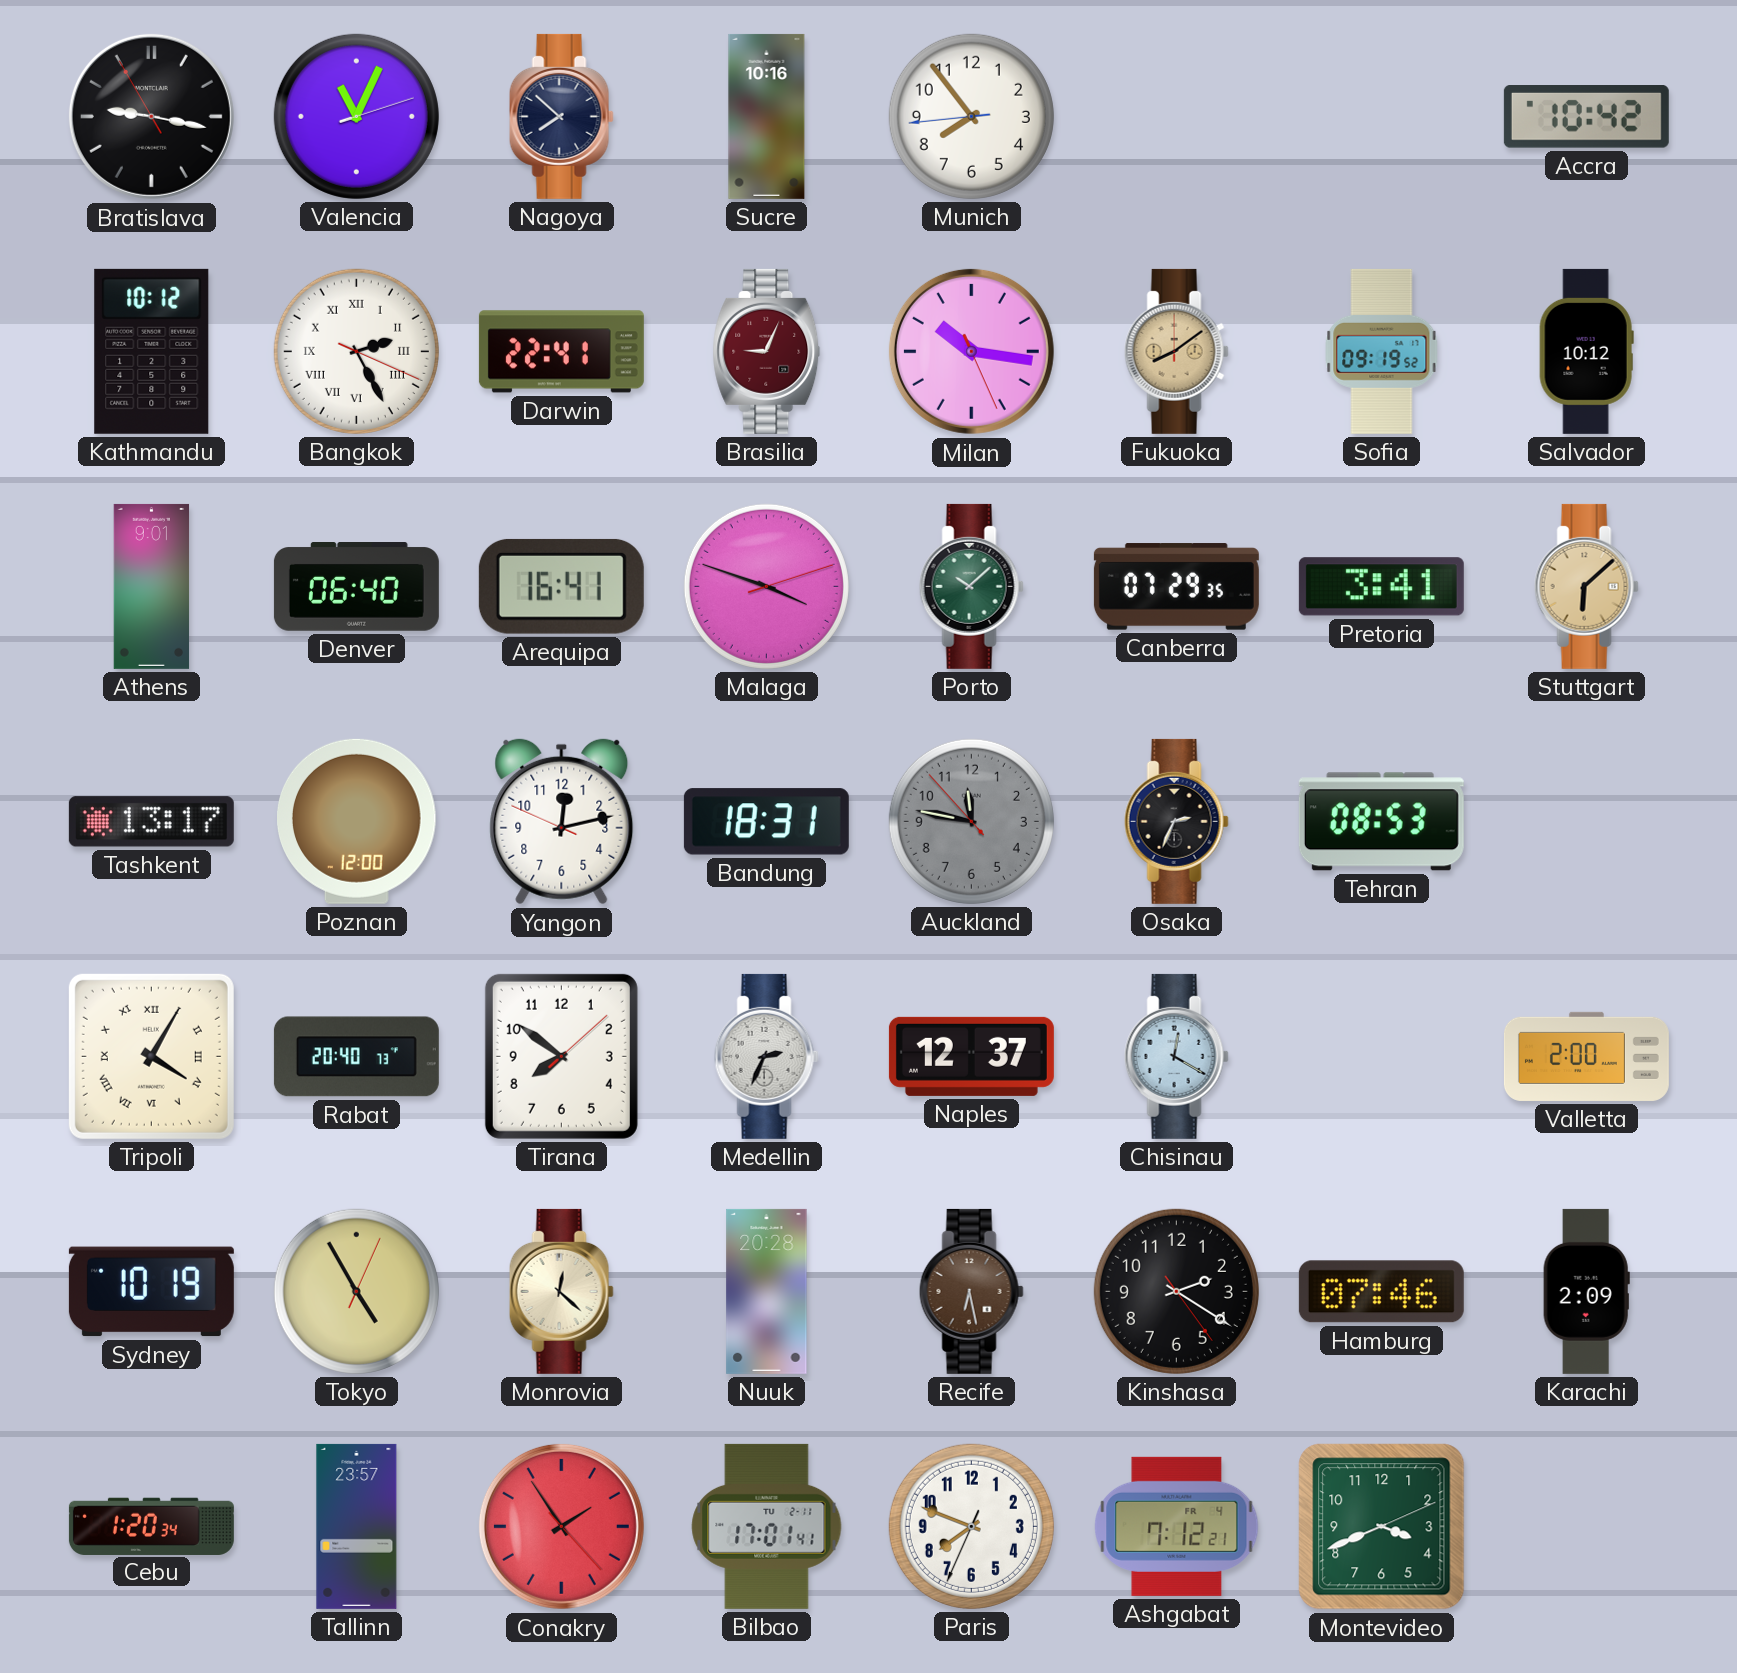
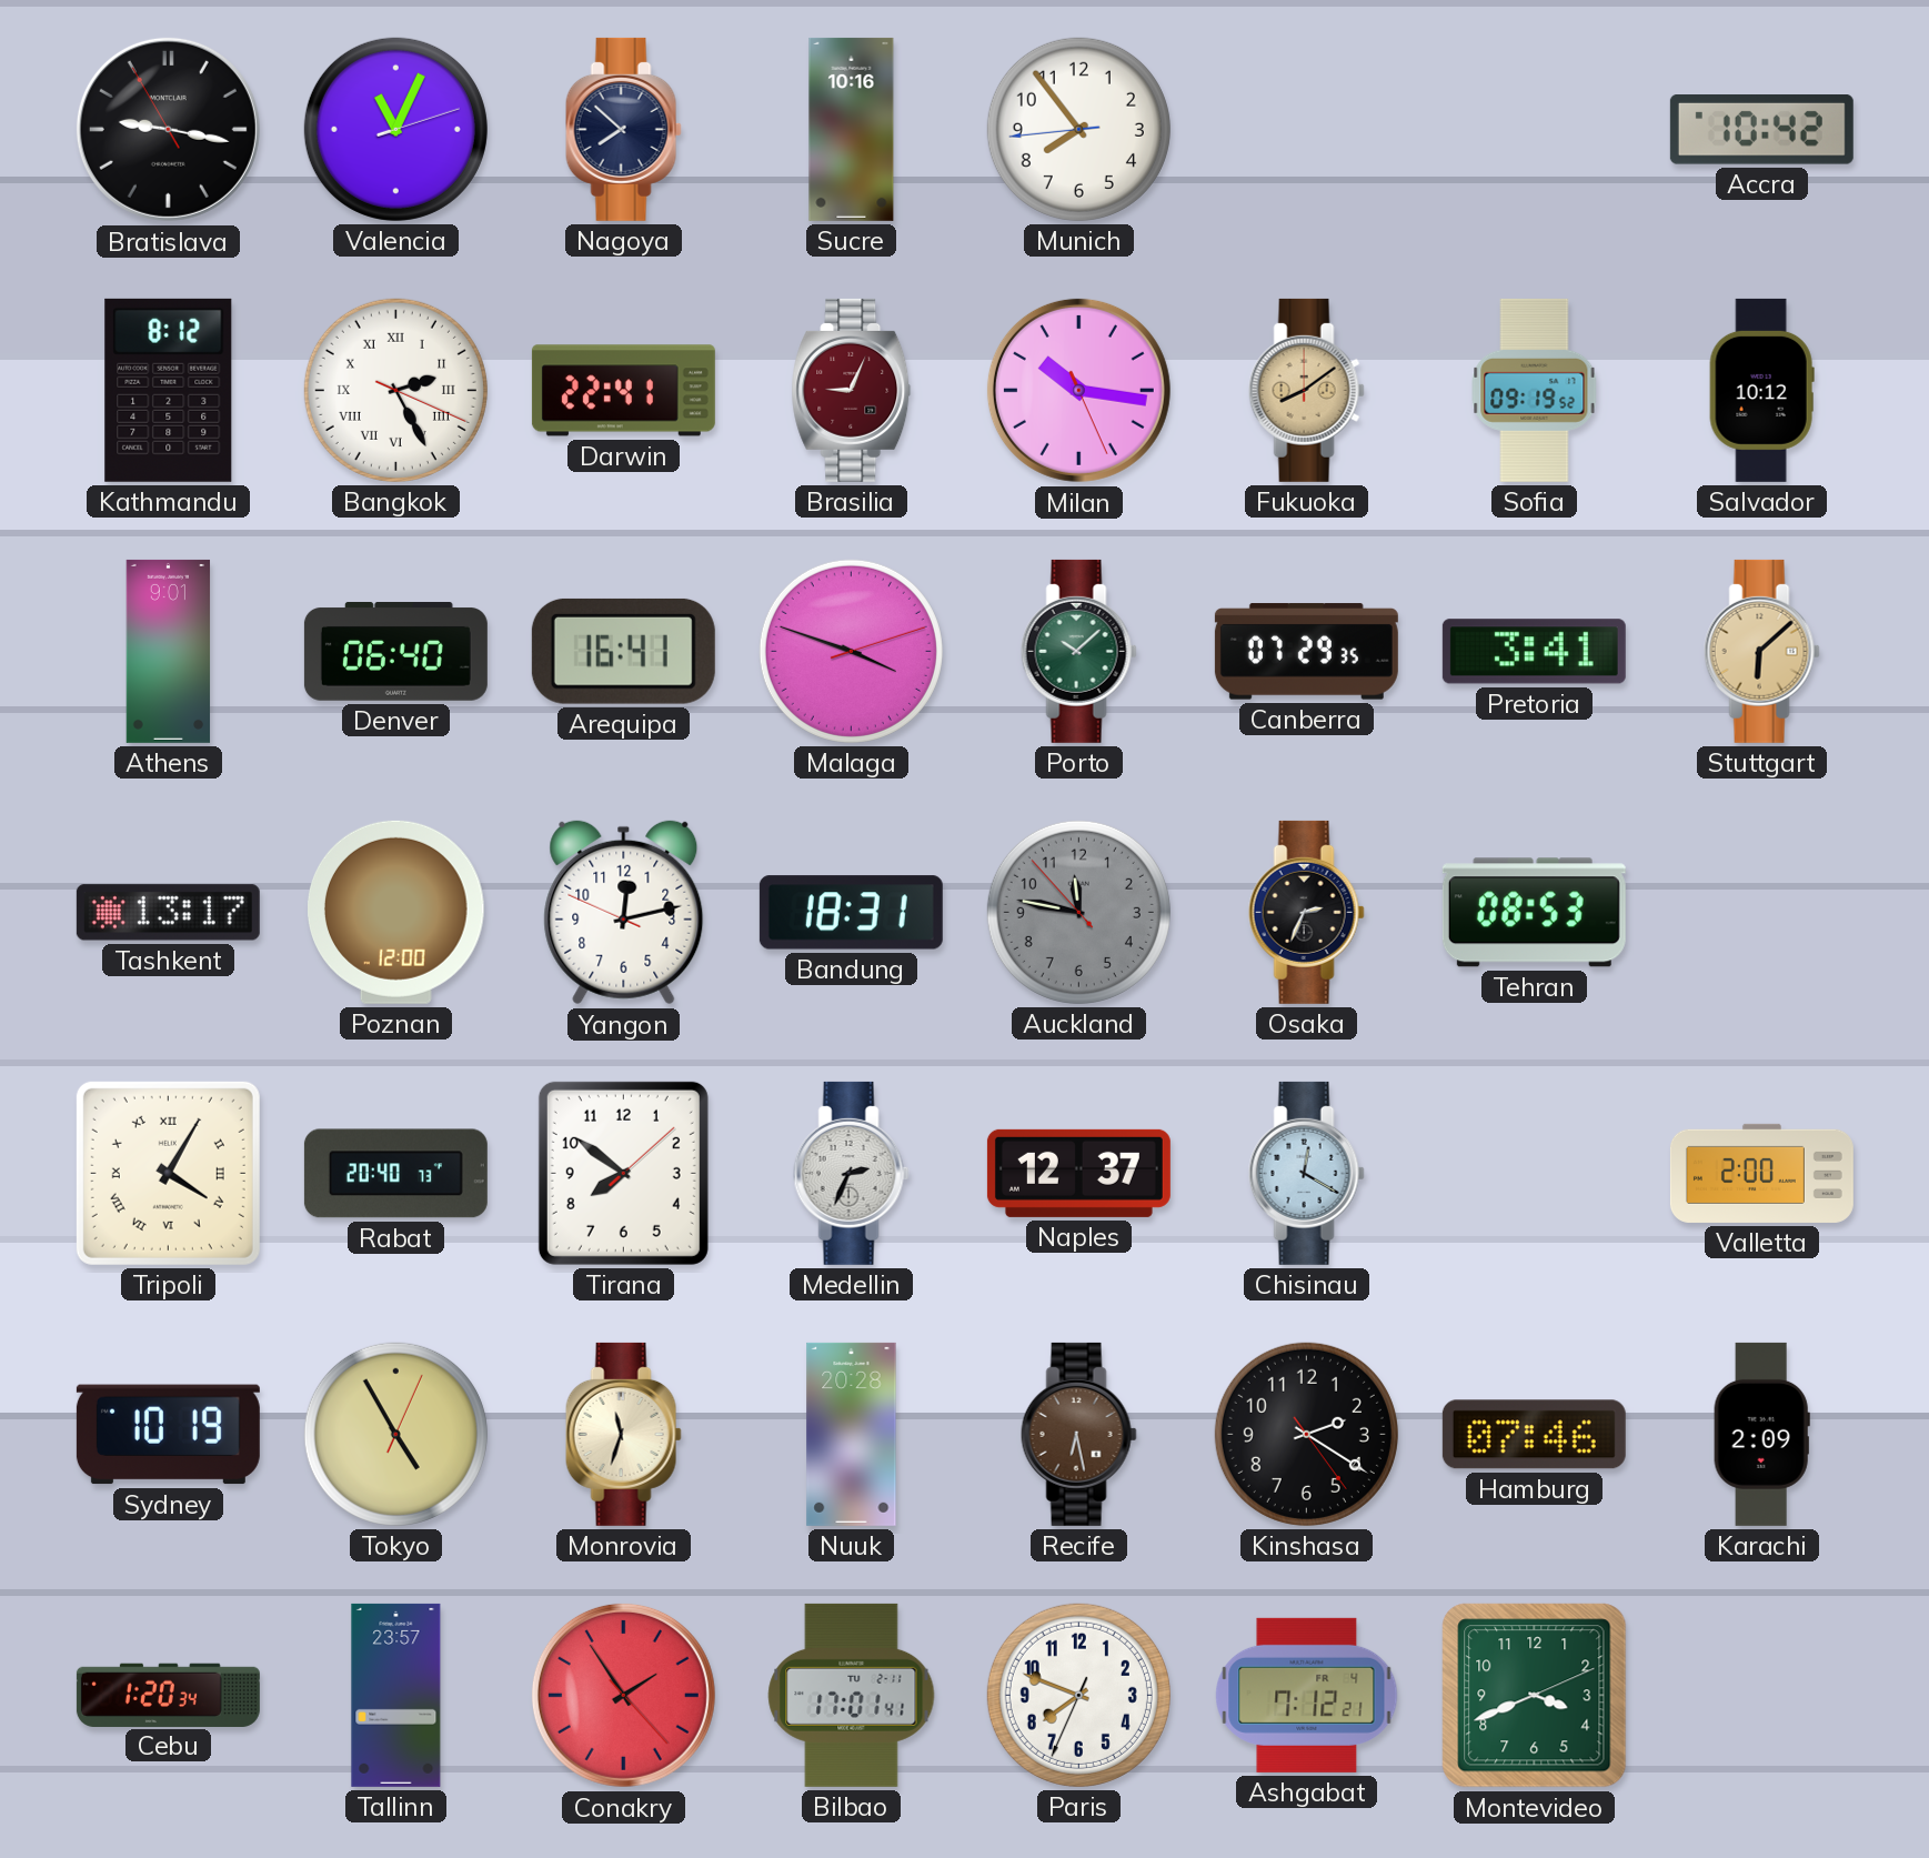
Kathmandu: 10:12 -> 8:12 (169, 390)
Monrovia: 12:22 -> 11:33 (623, 1434)
